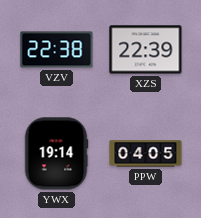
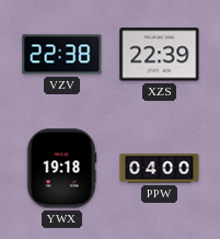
YWX: 19:14 -> 19:18 (61, 169)
PPW: 04:05 -> 04:00 (160, 169)
